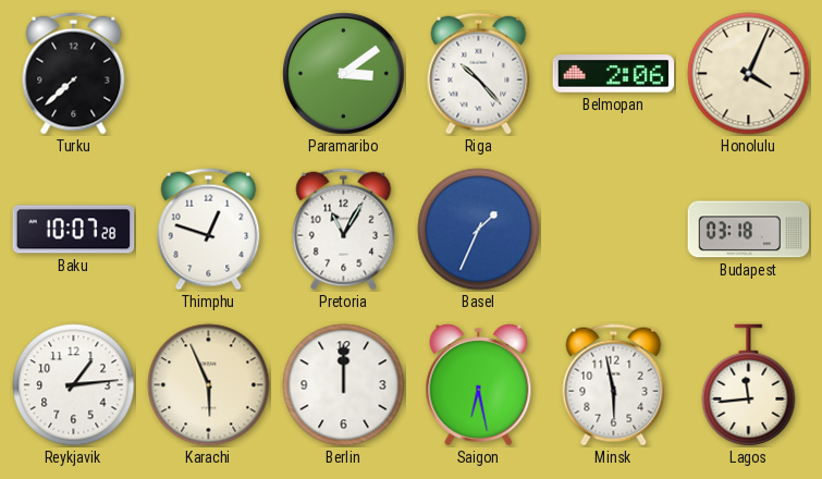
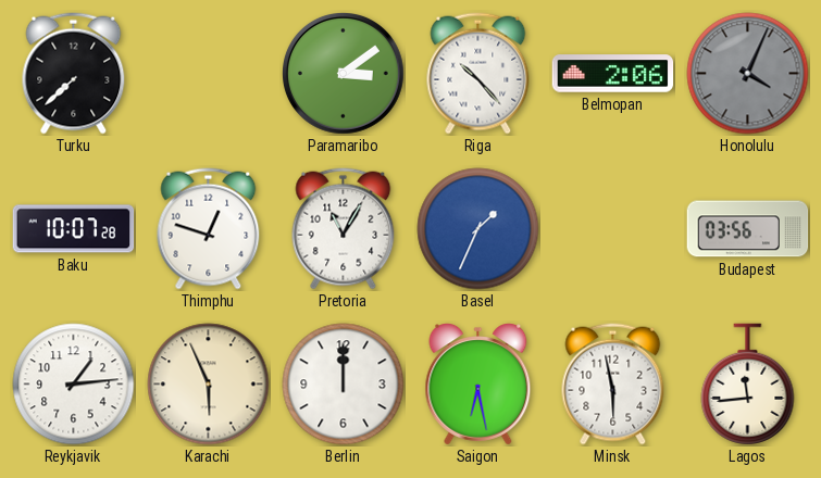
Honolulu dial: cream -> grey (748, 74)
Budapest: 03:18 -> 03:56 (748, 229)
